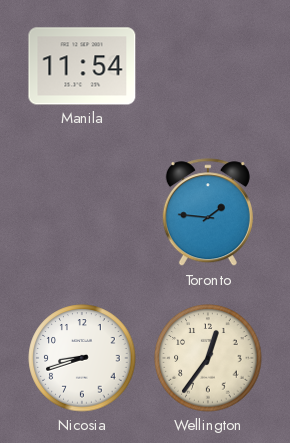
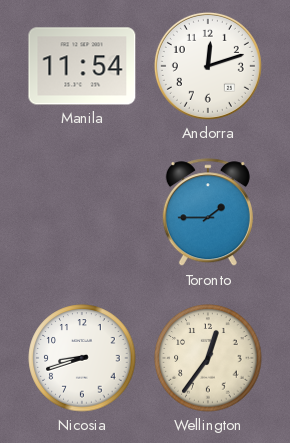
Andorra: none -> 12:12 (208, 66)
Toronto: 1:46 -> 1:45 (208, 213)
